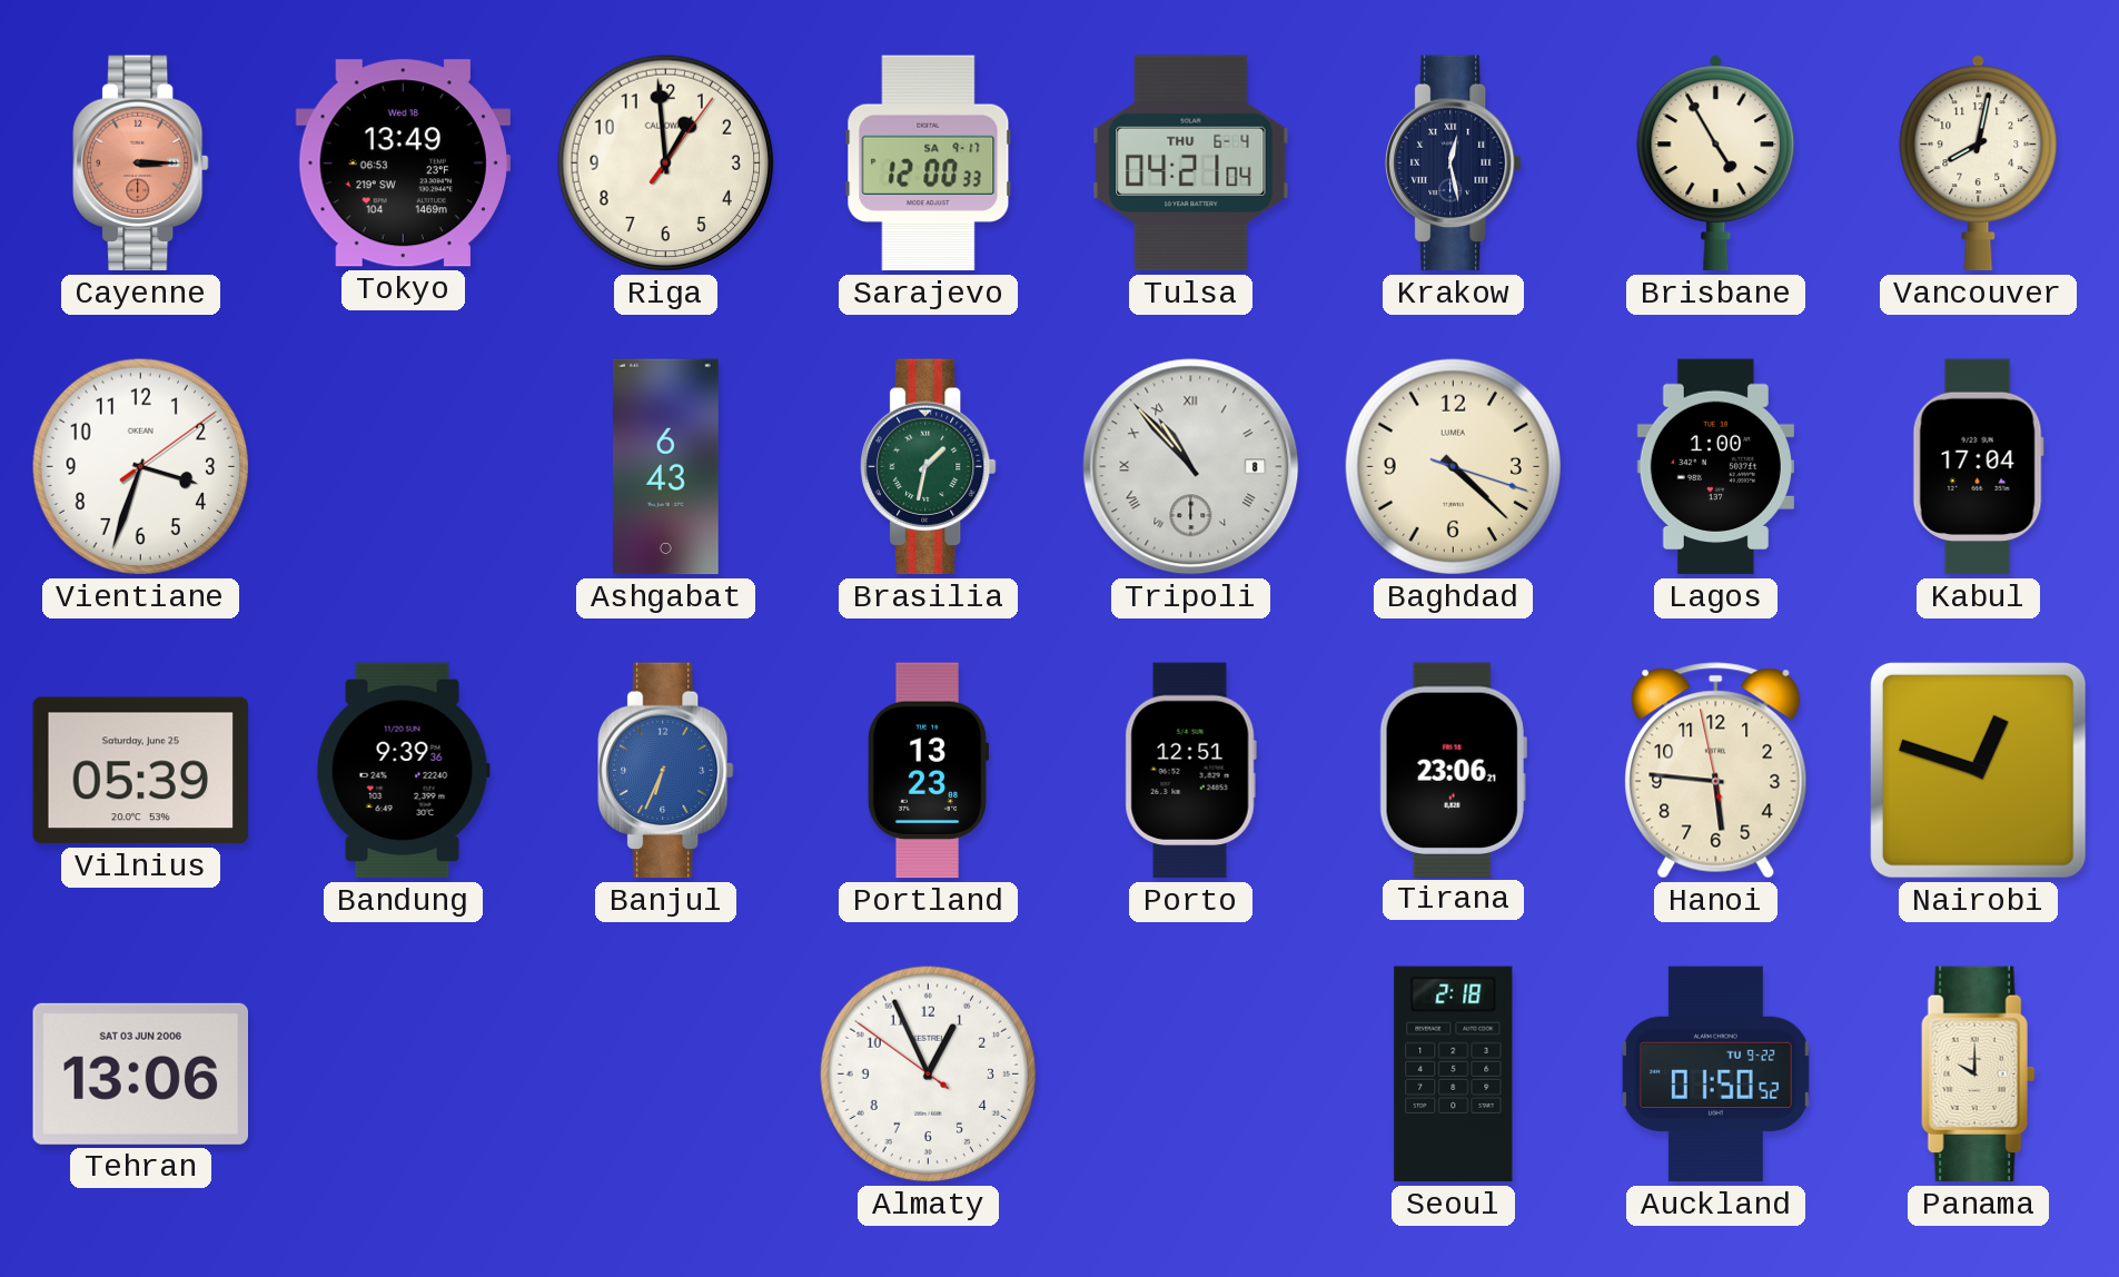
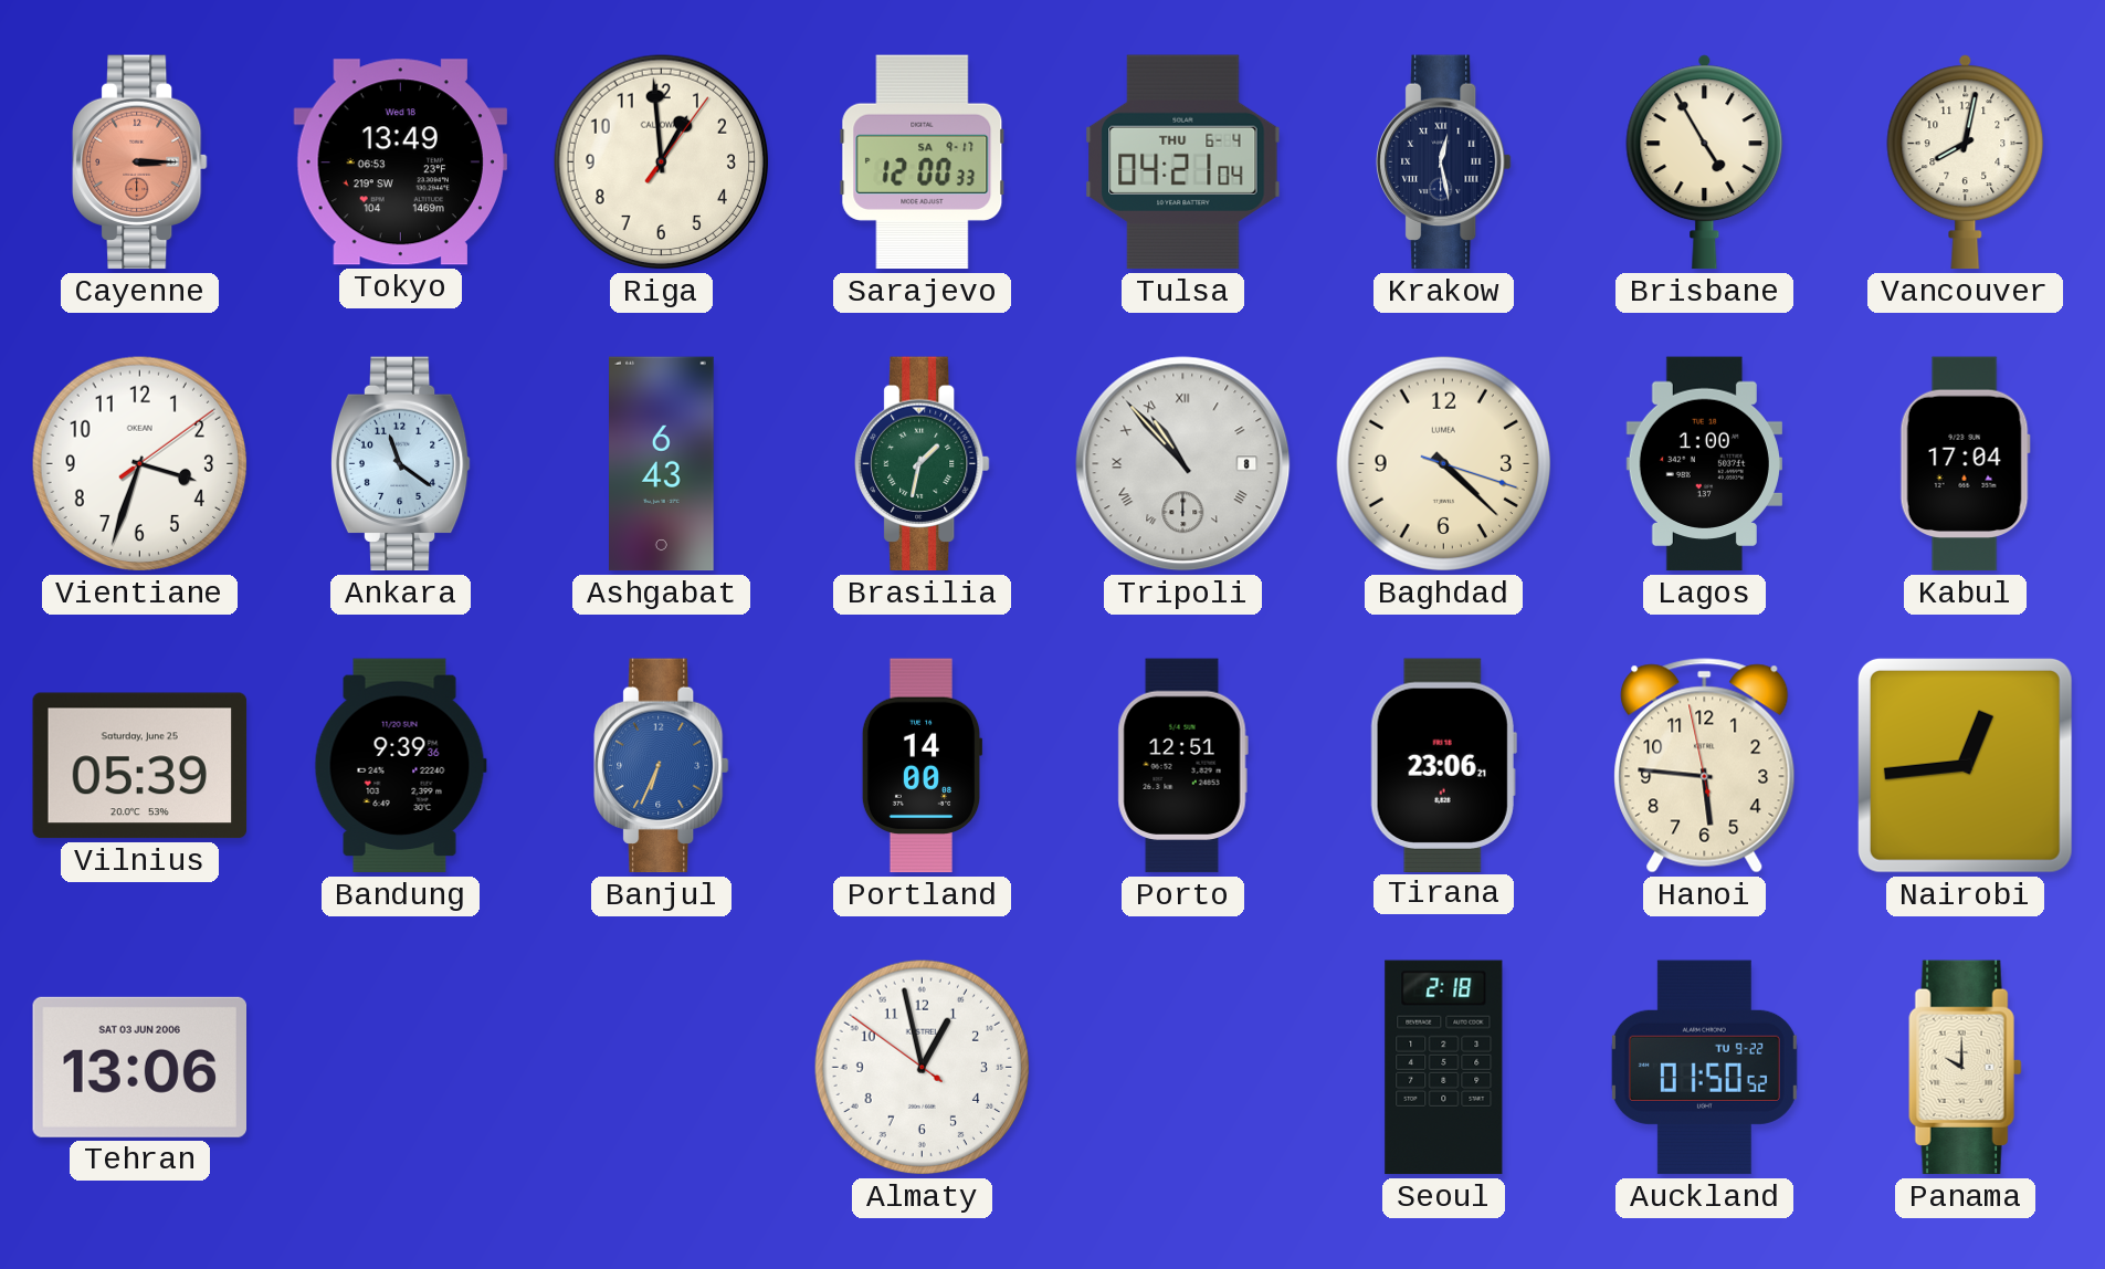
Ankara: none -> 11:21 (400, 464)
Portland: 13:23 -> 14:00 (922, 766)
Nairobi: 12:48 -> 12:44 (1965, 765)
Almaty: 12:55 -> 12:57 (923, 1068)
